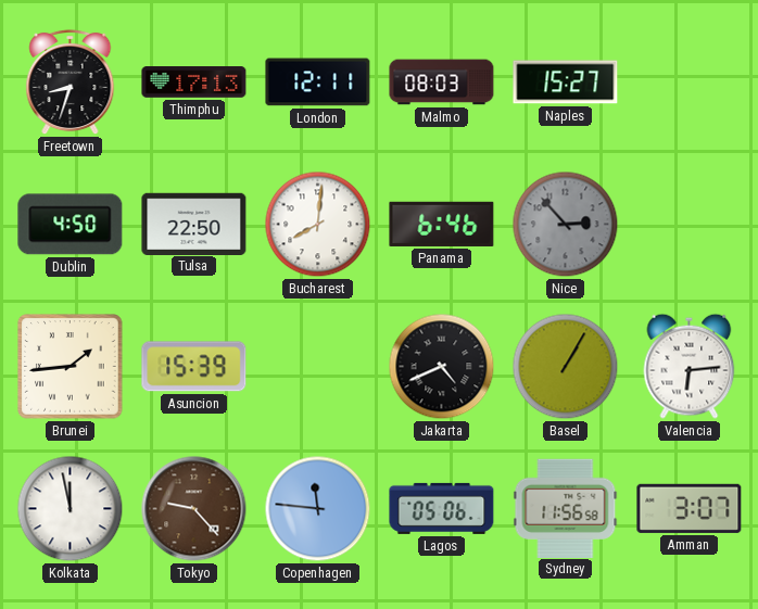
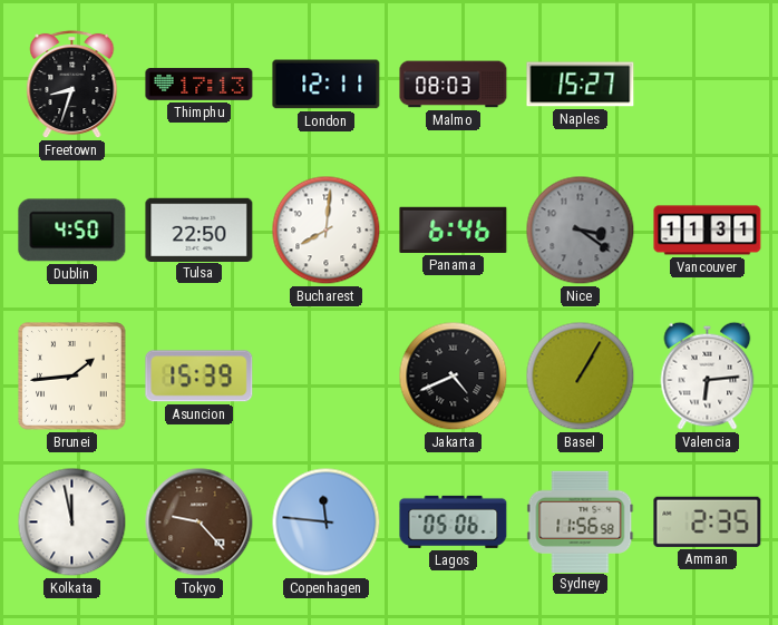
Nice: 2:53 -> 3:21 (581, 231)
Vancouver: none -> 11:31 (708, 231)
Amman: 3:07 -> 2:35 (708, 521)
